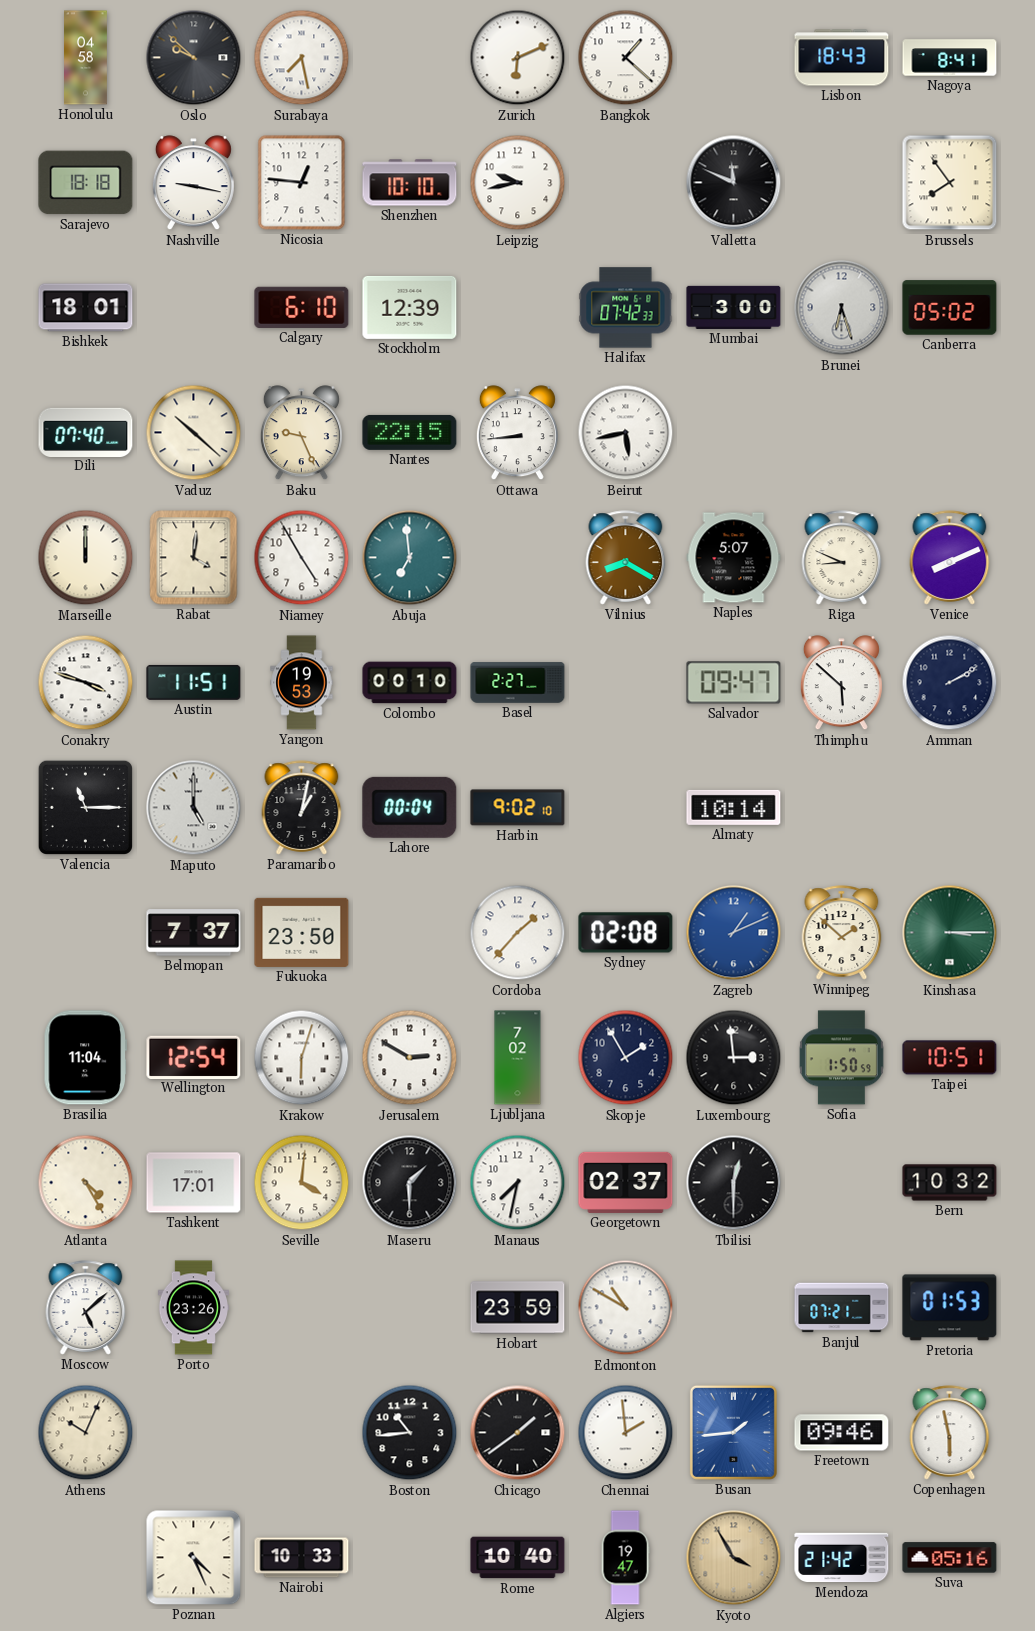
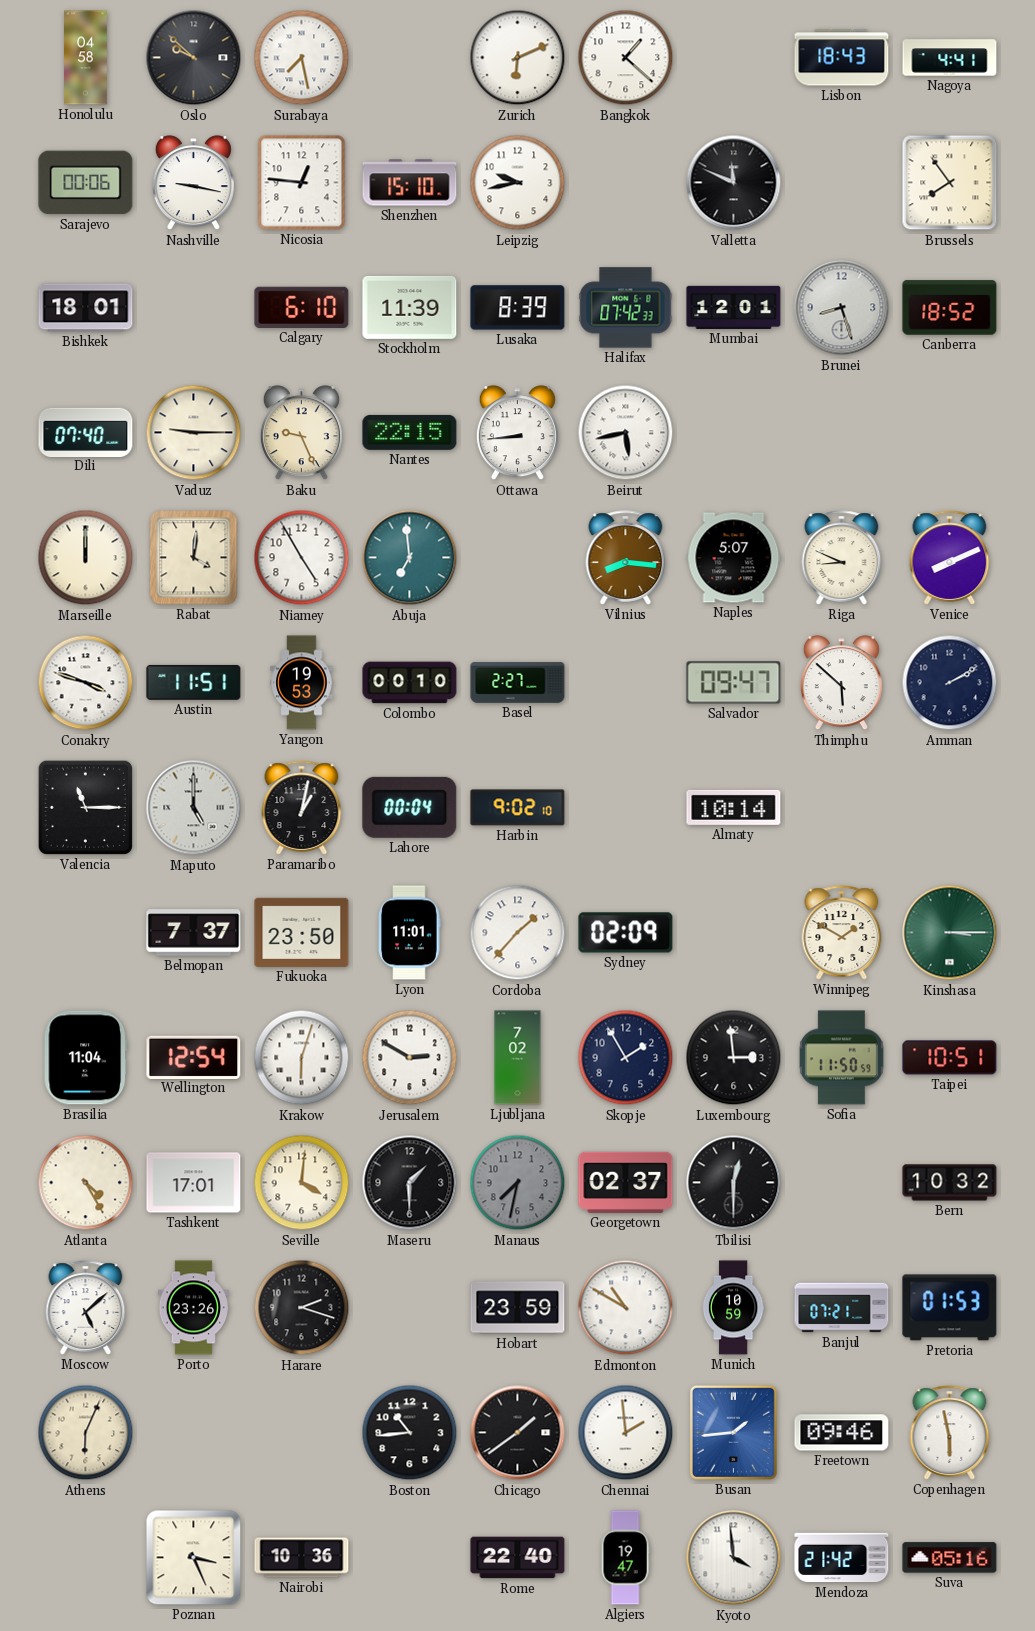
Nagoya: 8:41 -> 4:41 (950, 58)
Sarajevo: 18:18 -> 00:06 (86, 183)
Shenzhen: 10:10 -> 15:10 (410, 183)
Stockholm: 12:39 -> 11:39 (410, 307)
Lusaka: none -> 8:39 (518, 308)
Mumbai: 3:00 -> 12:01 (734, 307)
Brunei: 6:27 -> 8:27 (842, 308)
Canberra: 05:02 -> 18:52 (950, 308)
Vaduz: 10:22 -> 9:15 (194, 433)
Vilnius: 8:20 -> 8:16 (626, 558)
Lyon: none -> 11:01 (409, 933)
Sydney: 02:08 -> 02:09 (626, 933)
Zagreb: 1:11 -> none (734, 933)
Winnipeg: 1:52 -> 1:50 (842, 933)
Sofia: 1:50 -> 11:50 (841, 1058)
Manaus dial: white -> grey (518, 1183)
Harare: none -> 2:18 (302, 1308)
Munich: none -> 10:59 (733, 1308)
Athens: 10:04 -> 6:04 (86, 1433)
Poznan: 4:26 -> 3:26 (194, 1558)
Nairobi: 10:33 -> 10:36 (302, 1558)
Rome: 10:40 -> 22:40 (518, 1558)
Kyoto: 3:55 -> 3:59 (734, 1558)
Kyoto dial: champagne -> white (734, 1558)
